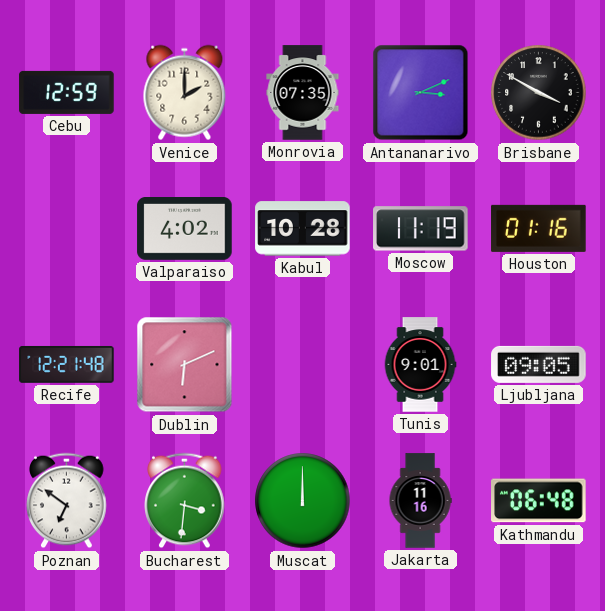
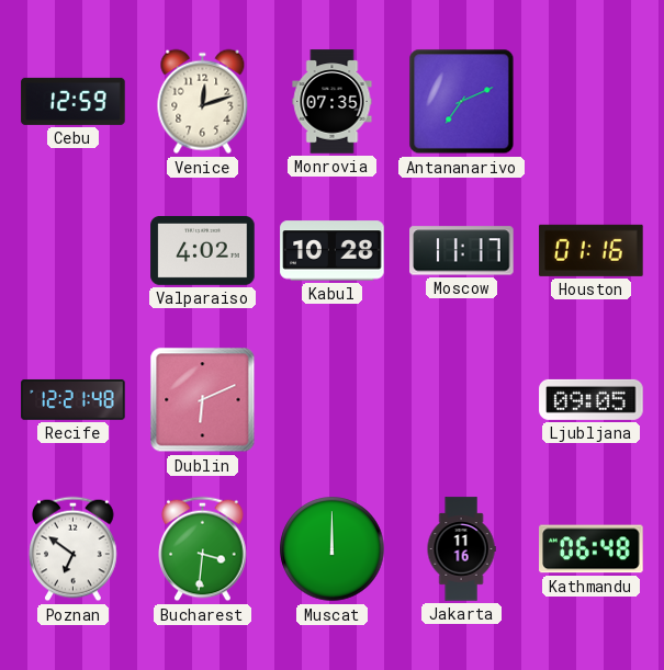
Venice: 2:00 -> 12:12 (203, 102)
Antananarivo: 3:11 -> 7:11 (462, 102)
Brisbane: 3:50 -> none (539, 93)
Moscow: 11:19 -> 11:17 (462, 251)
Tunis: 9:01 -> none (420, 365)
